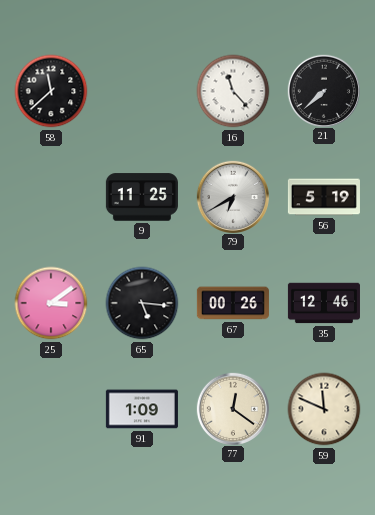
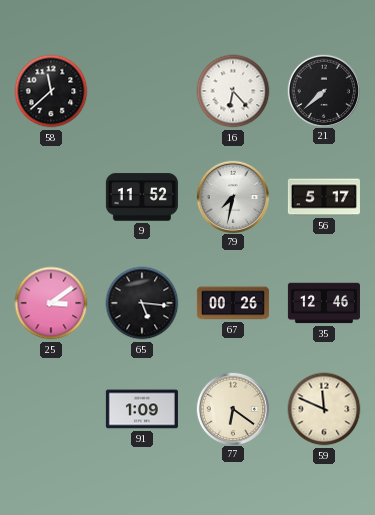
16: 11:23 -> 6:23 (233, 91)
9: 11:25 -> 11:52 (142, 197)
79: 6:40 -> 7:32 (232, 196)
56: 5:19 -> 5:17 (324, 197)
77: 12:21 -> 6:21 (232, 408)
